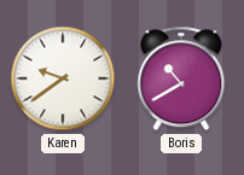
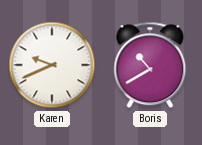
Karen: 9:39 -> 9:41 (52, 65)
